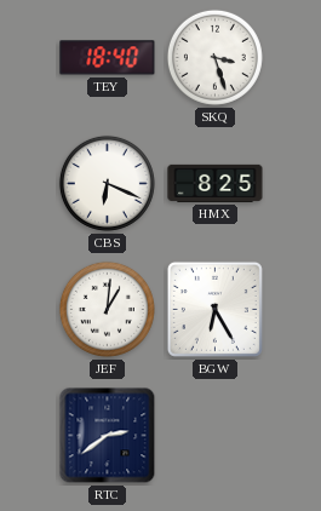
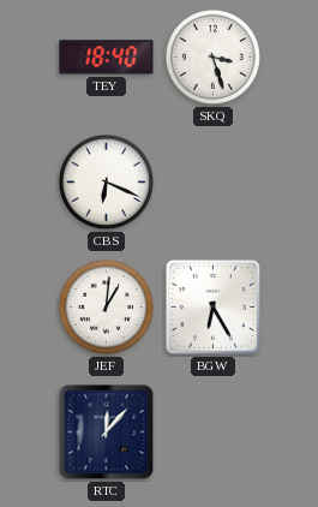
HMX: 8:25 -> none (216, 183)
RTC: 2:39 -> 12:07 (107, 433)
